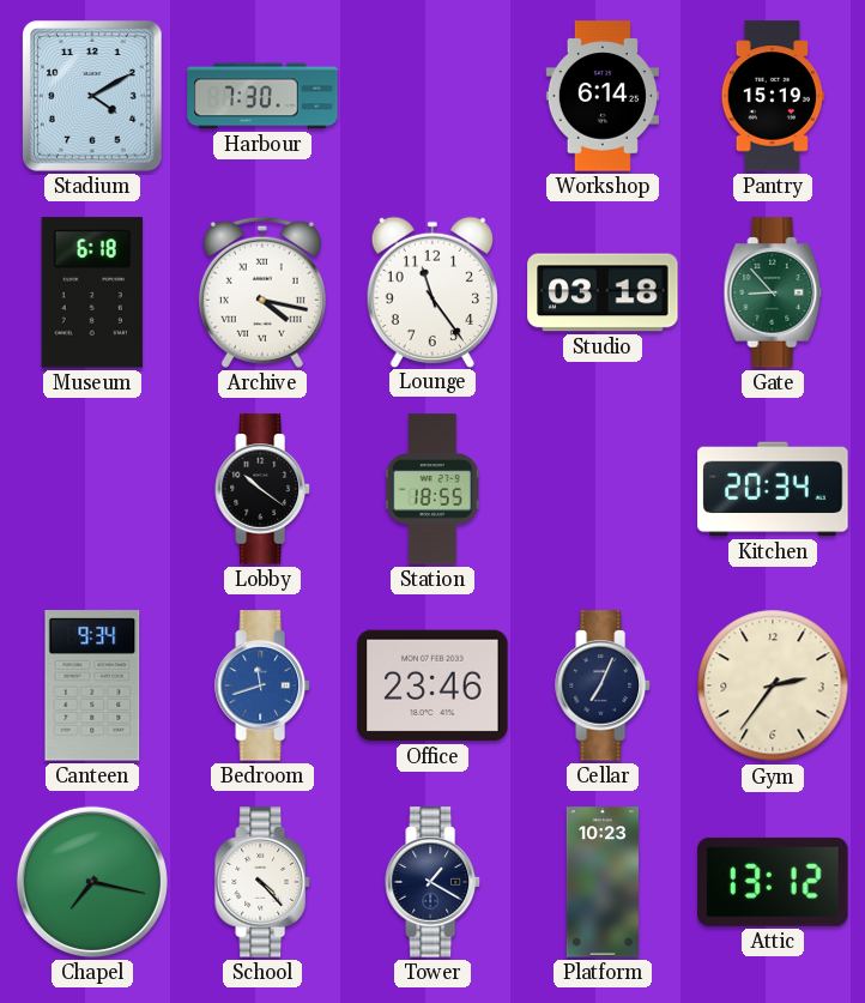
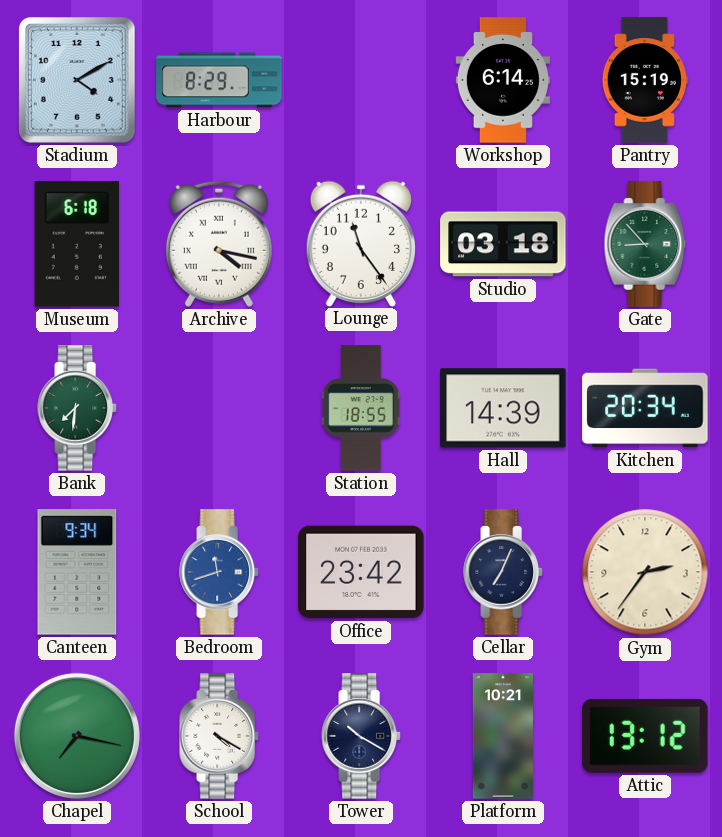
Harbour: 7:30 -> 8:29 (219, 80)
Bank: none -> 7:31 (77, 408)
Lobby: 10:21 -> none (262, 489)
Hall: none -> 14:39 (503, 408)
Office: 23:46 -> 23:42 (361, 572)
School: 4:23 -> 4:20 (219, 736)
Tower: 1:20 -> 10:20 (361, 736)
Platform: 10:23 -> 10:21 (503, 736)
